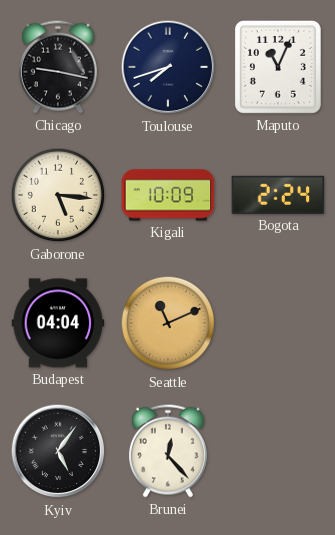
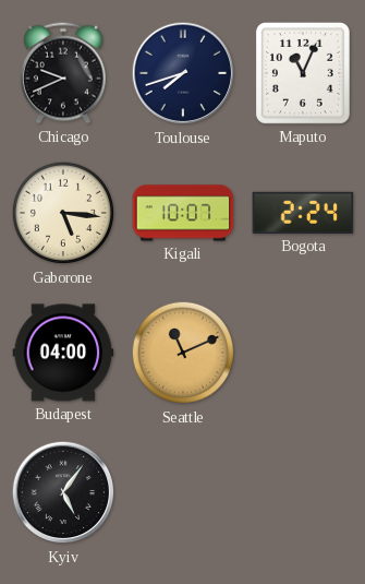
Chicago: 9:17 -> 9:41 (63, 73)
Kigali: 10:09 -> 10:07 (183, 213)
Budapest: 04:04 -> 04:00 (63, 353)
Brunei: 12:23 -> none (168, 451)
